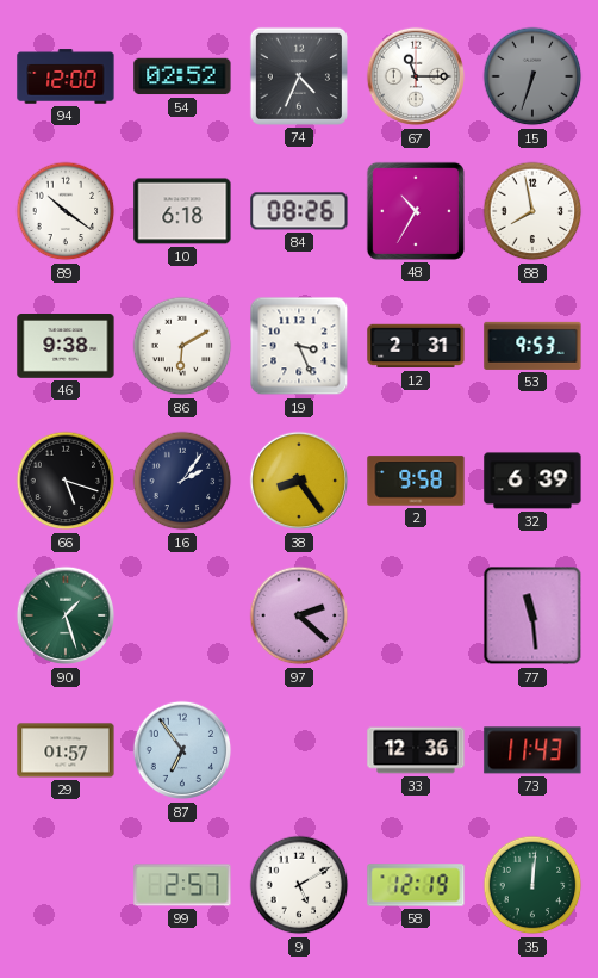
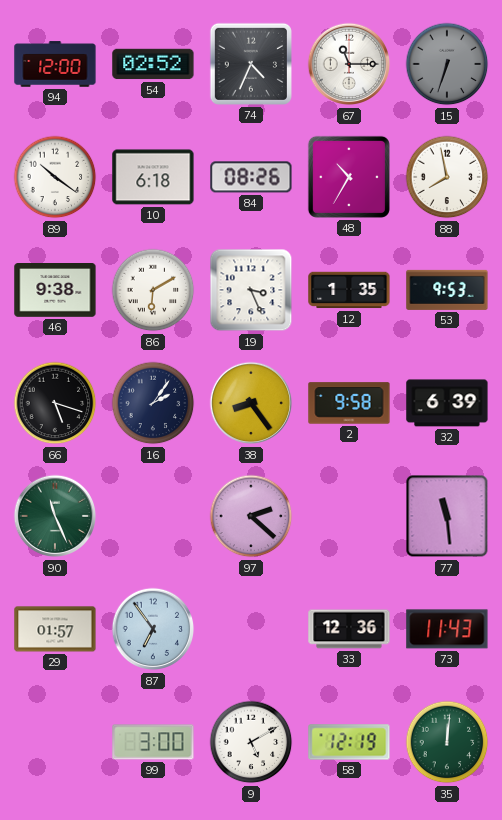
12: 2:31 -> 1:35 (349, 290)
90: 1:27 -> 11:26 (55, 516)
99: 2:57 -> 3:00 (153, 742)
